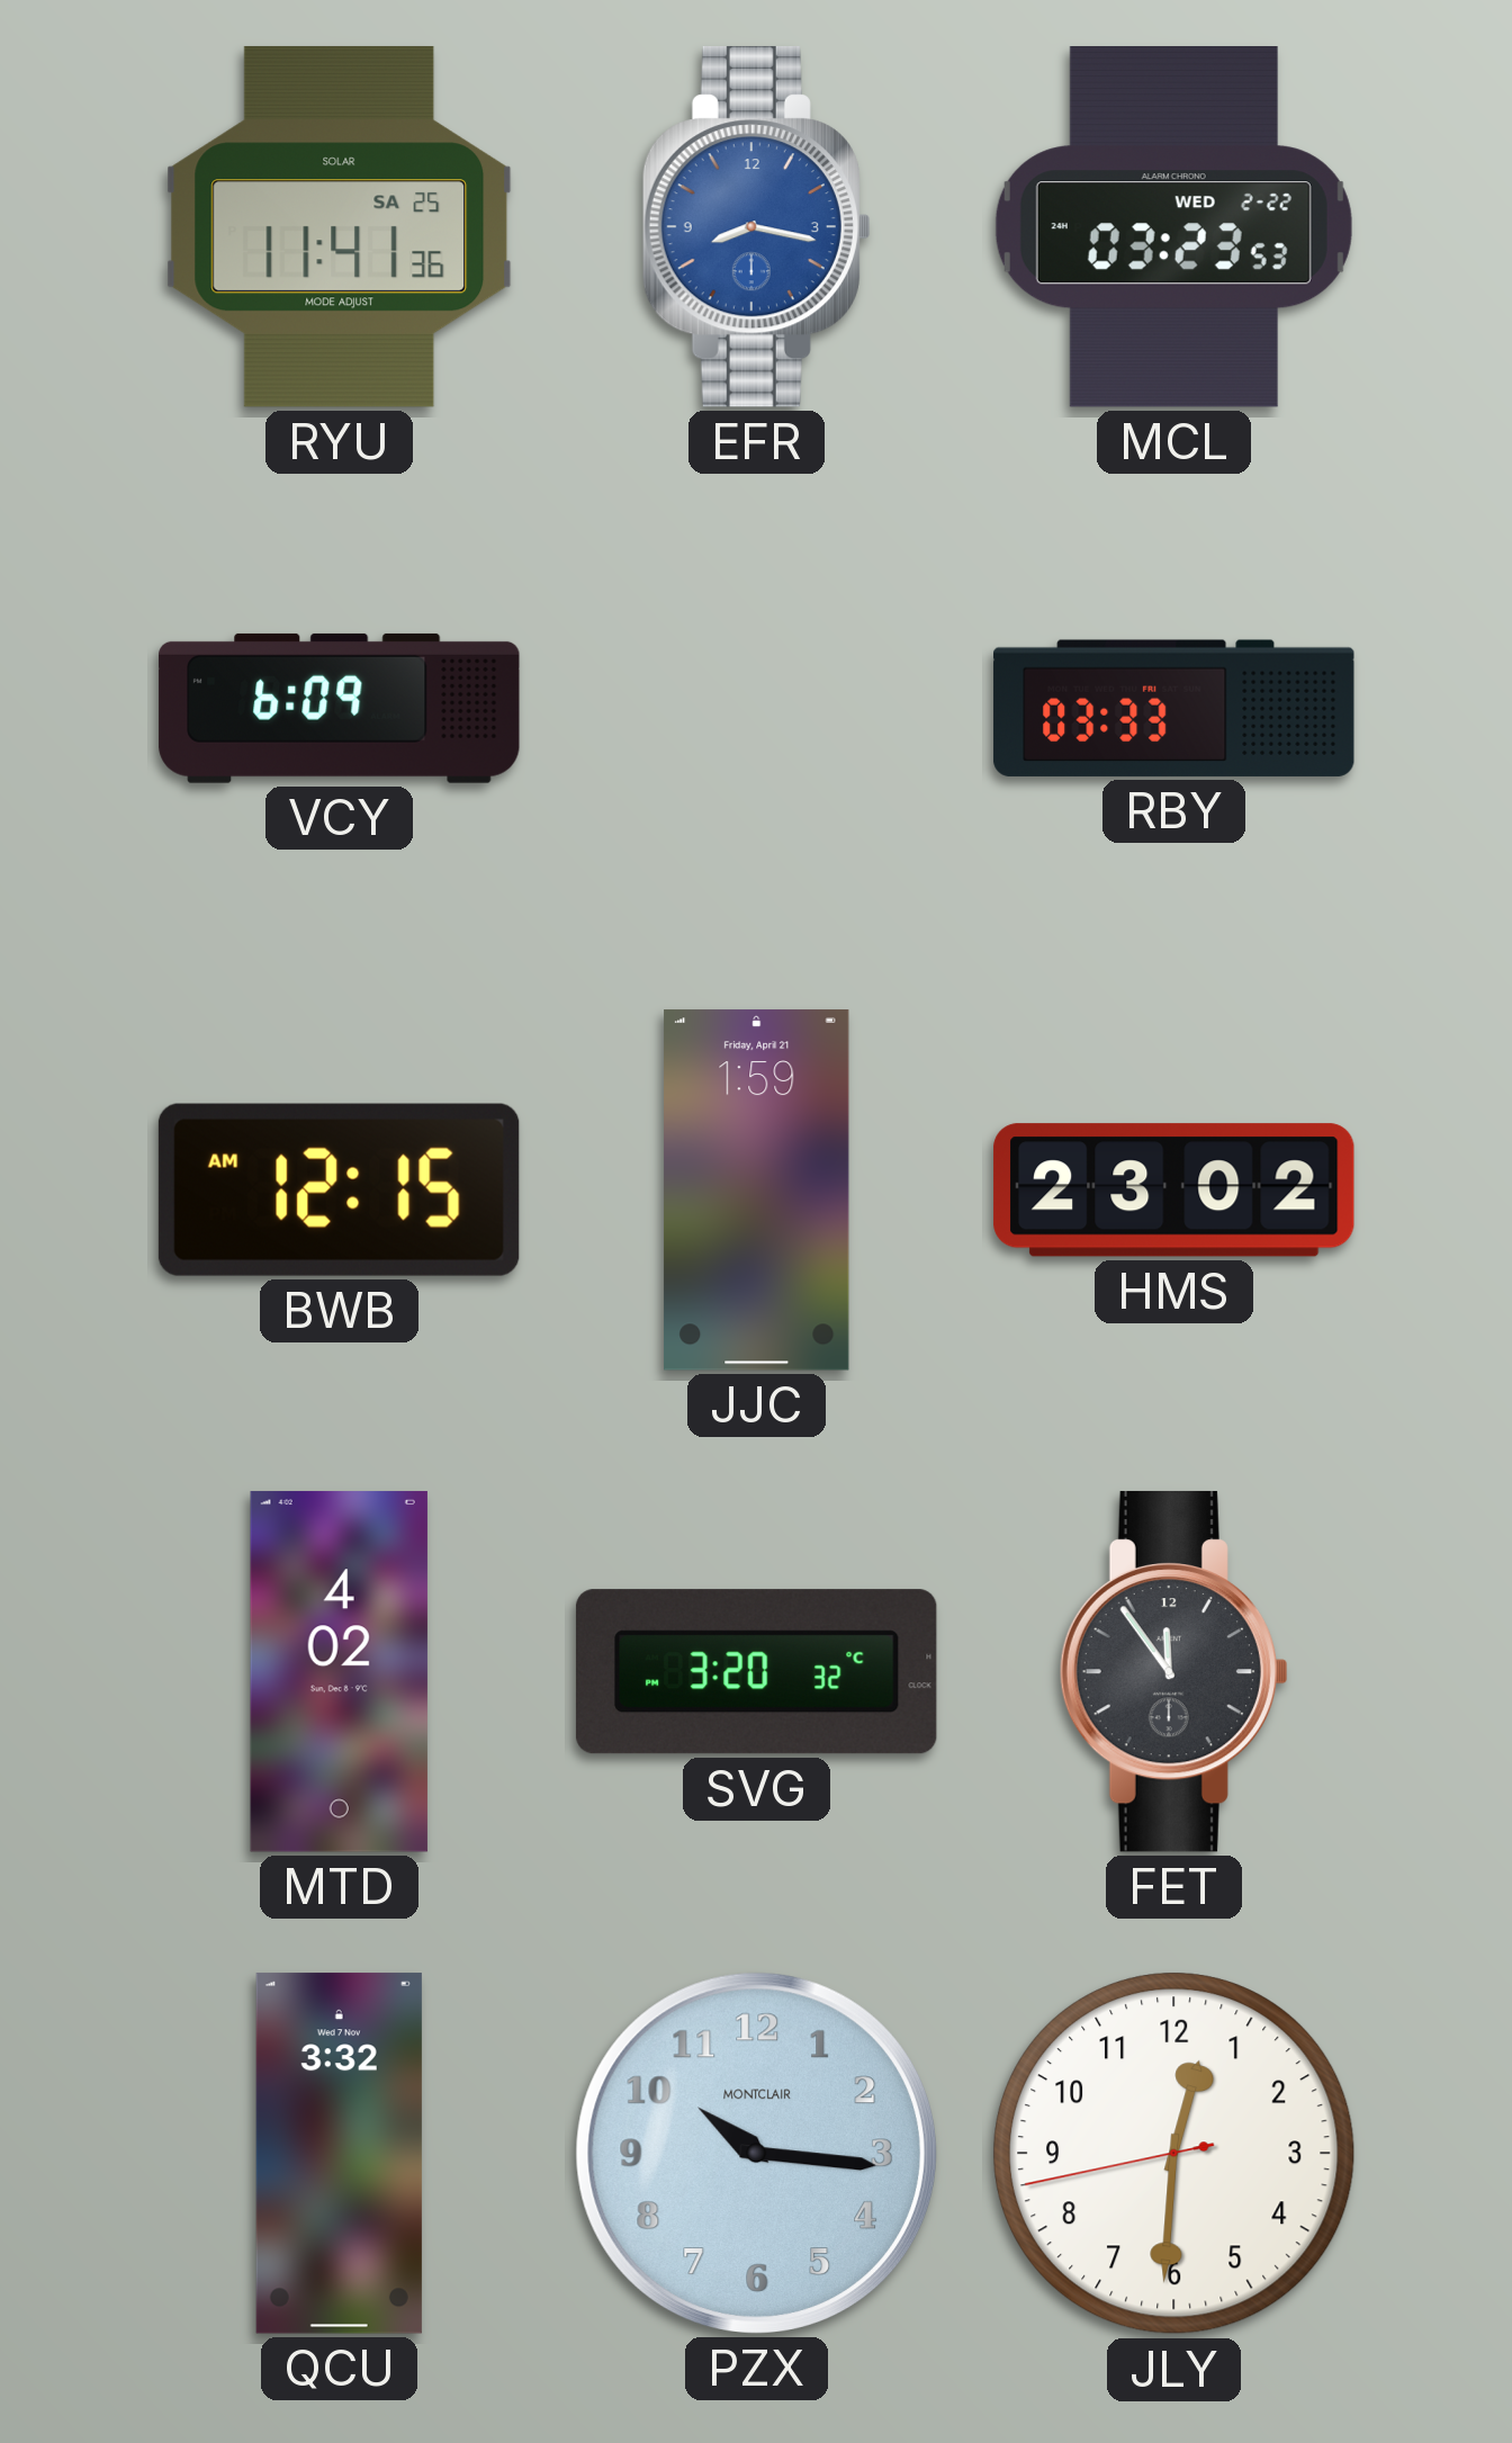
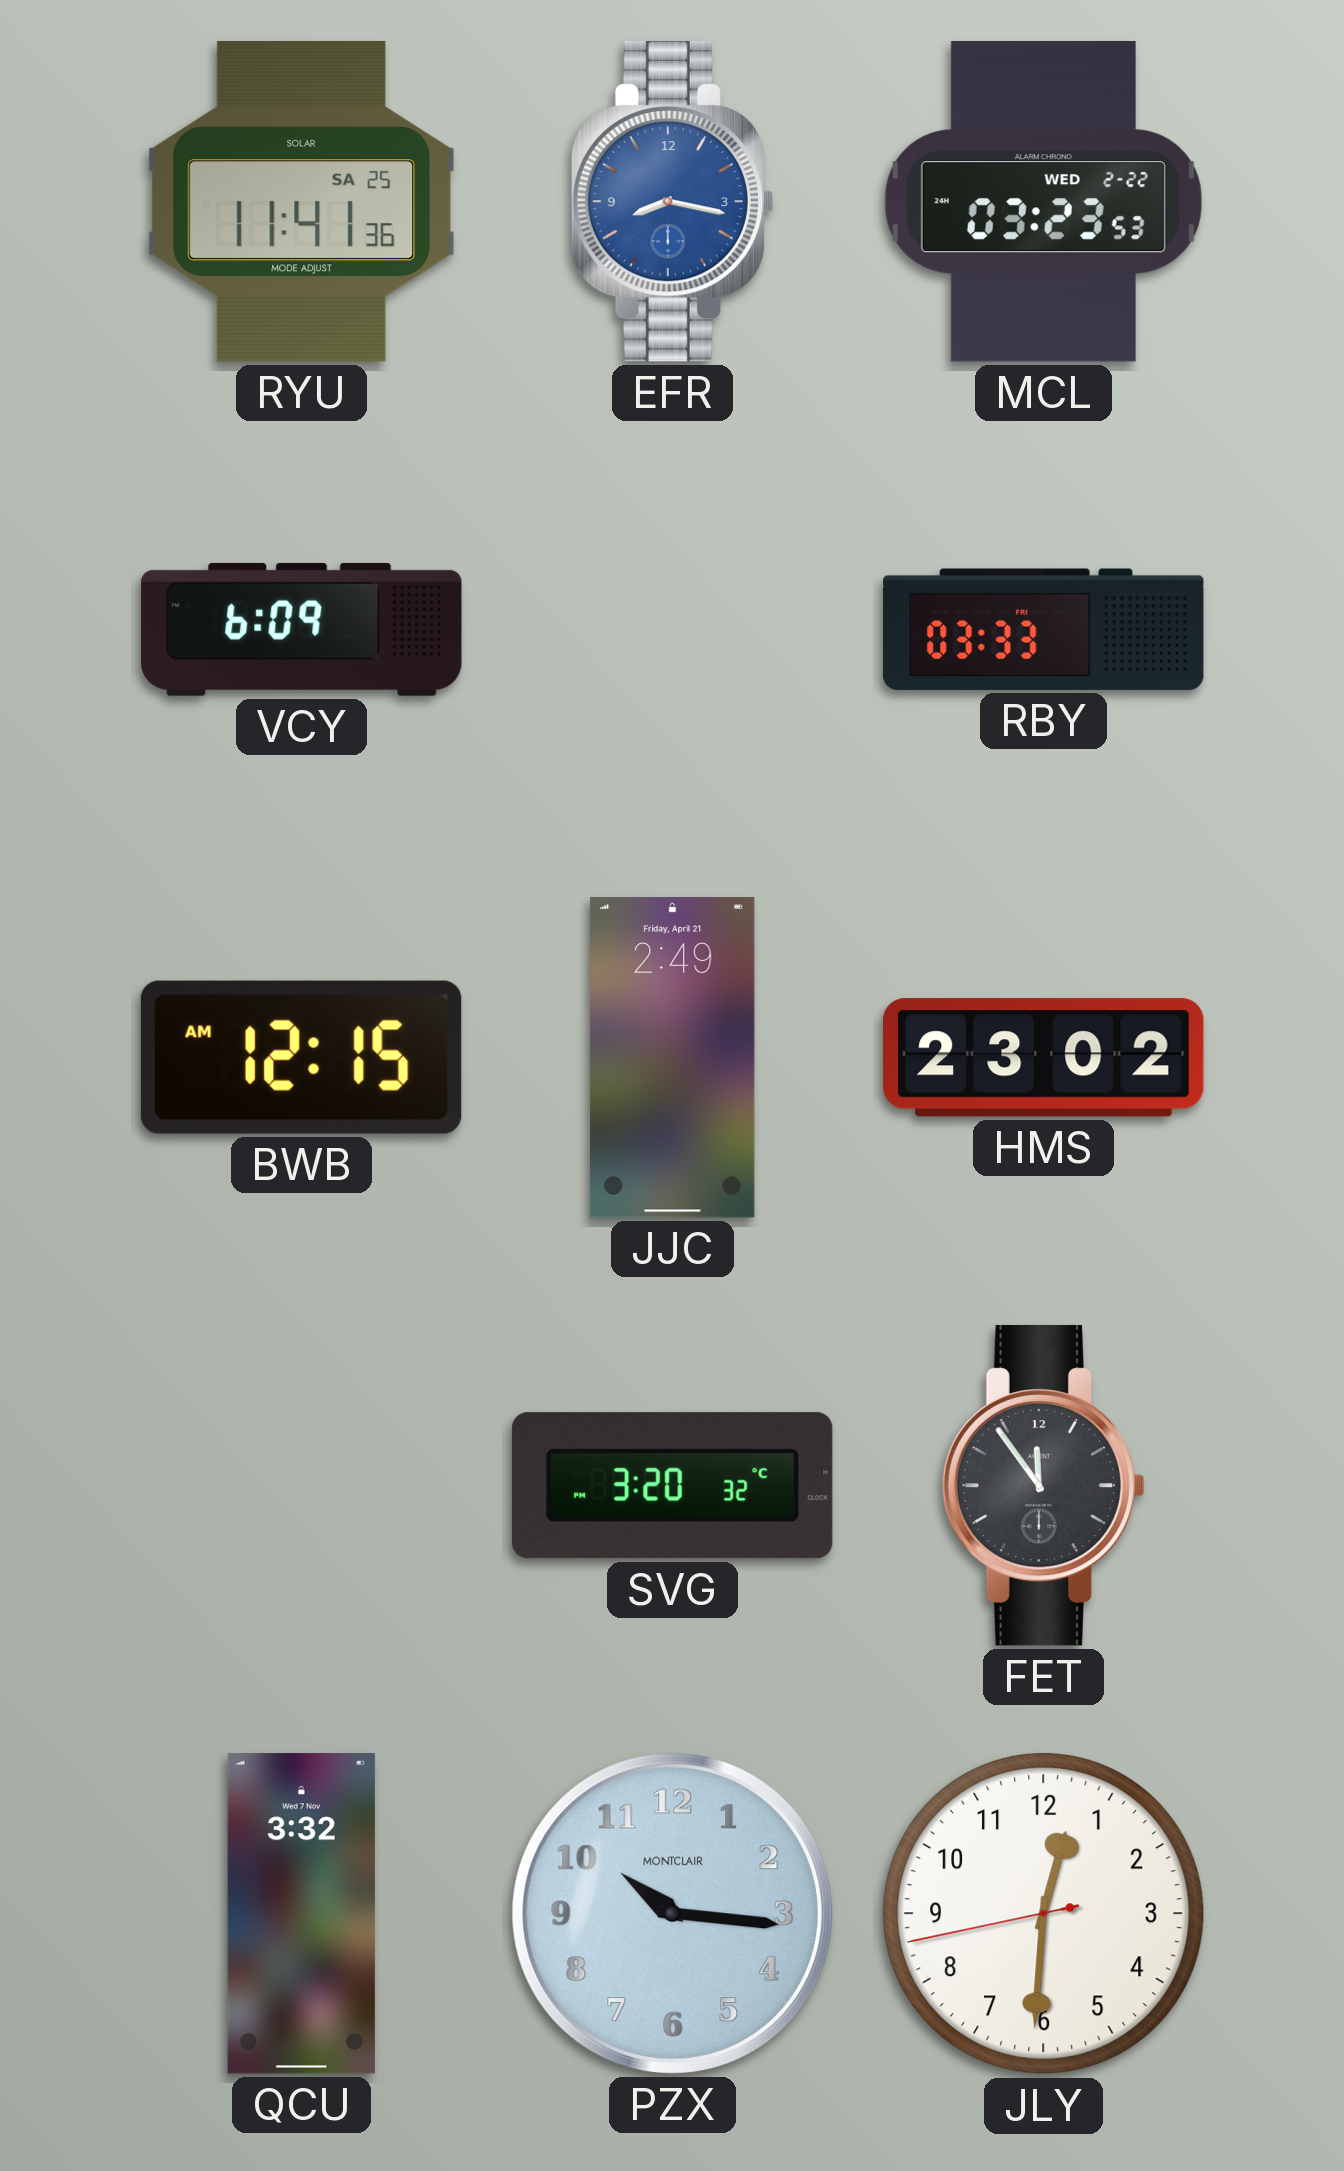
JJC: 1:59 -> 2:49 (673, 1058)
MTD: 4:02 -> none (339, 1672)
